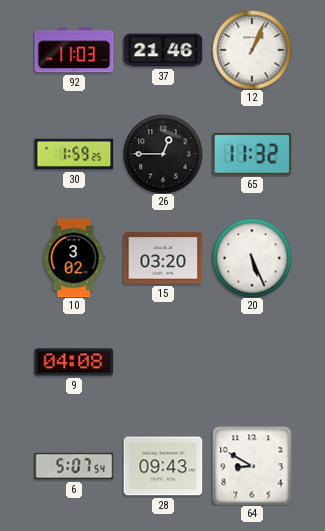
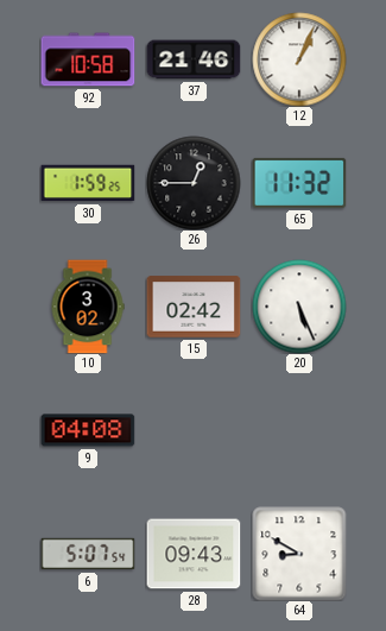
92: 11:03 -> 10:58 (88, 59)
15: 03:20 -> 02:42 (194, 307)
